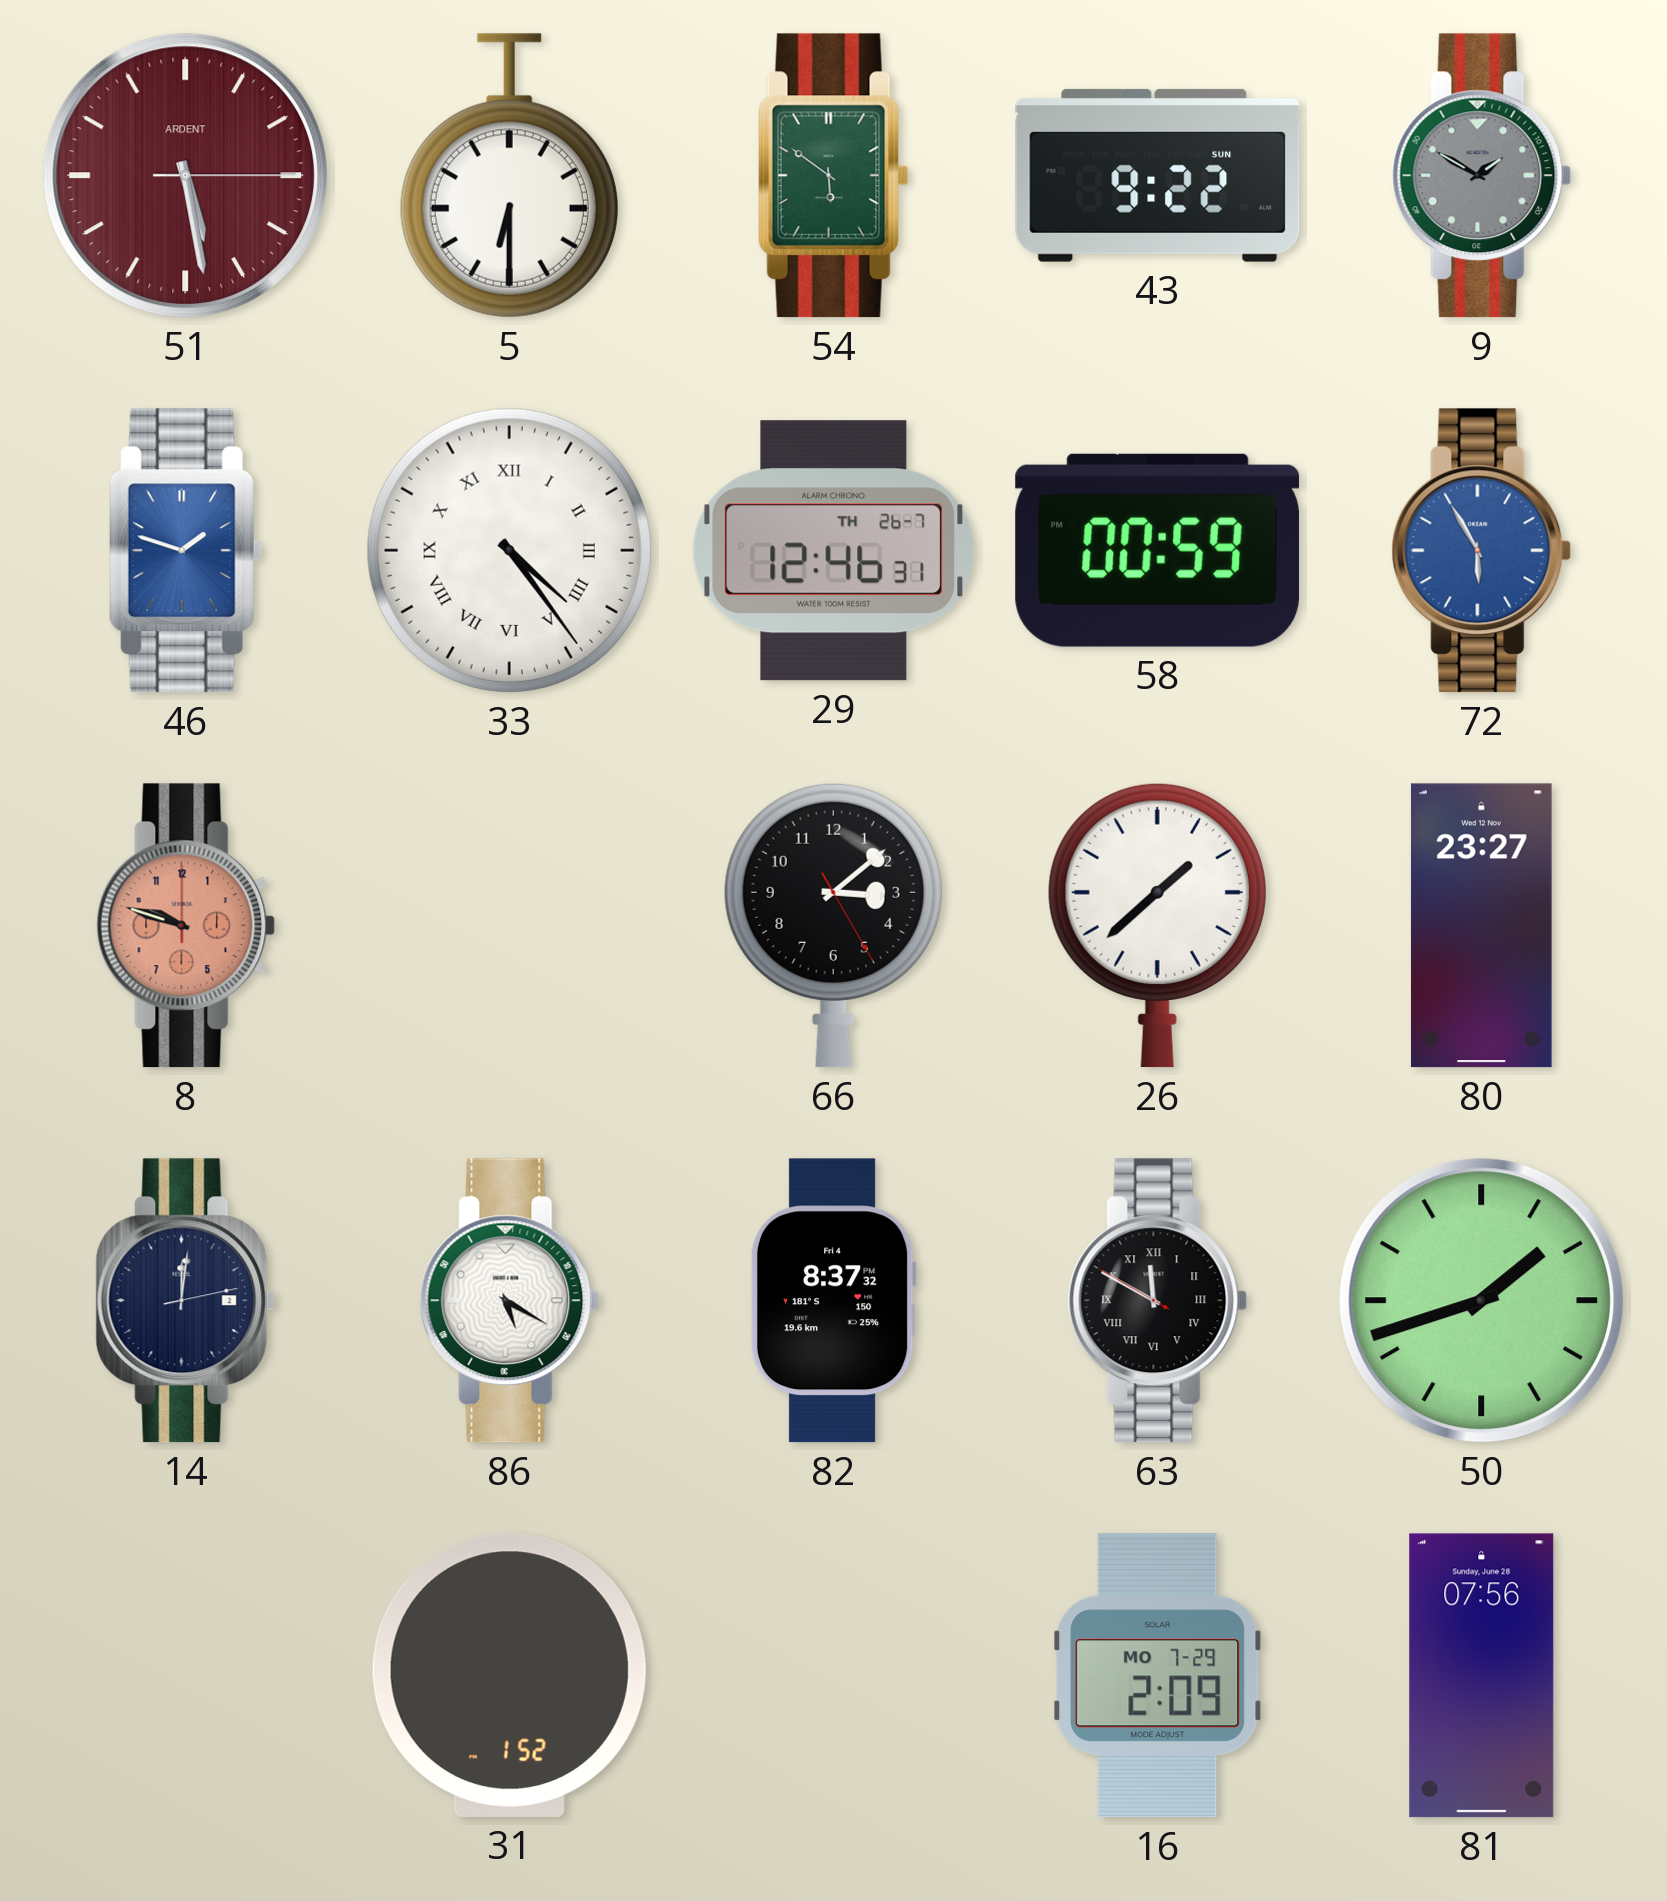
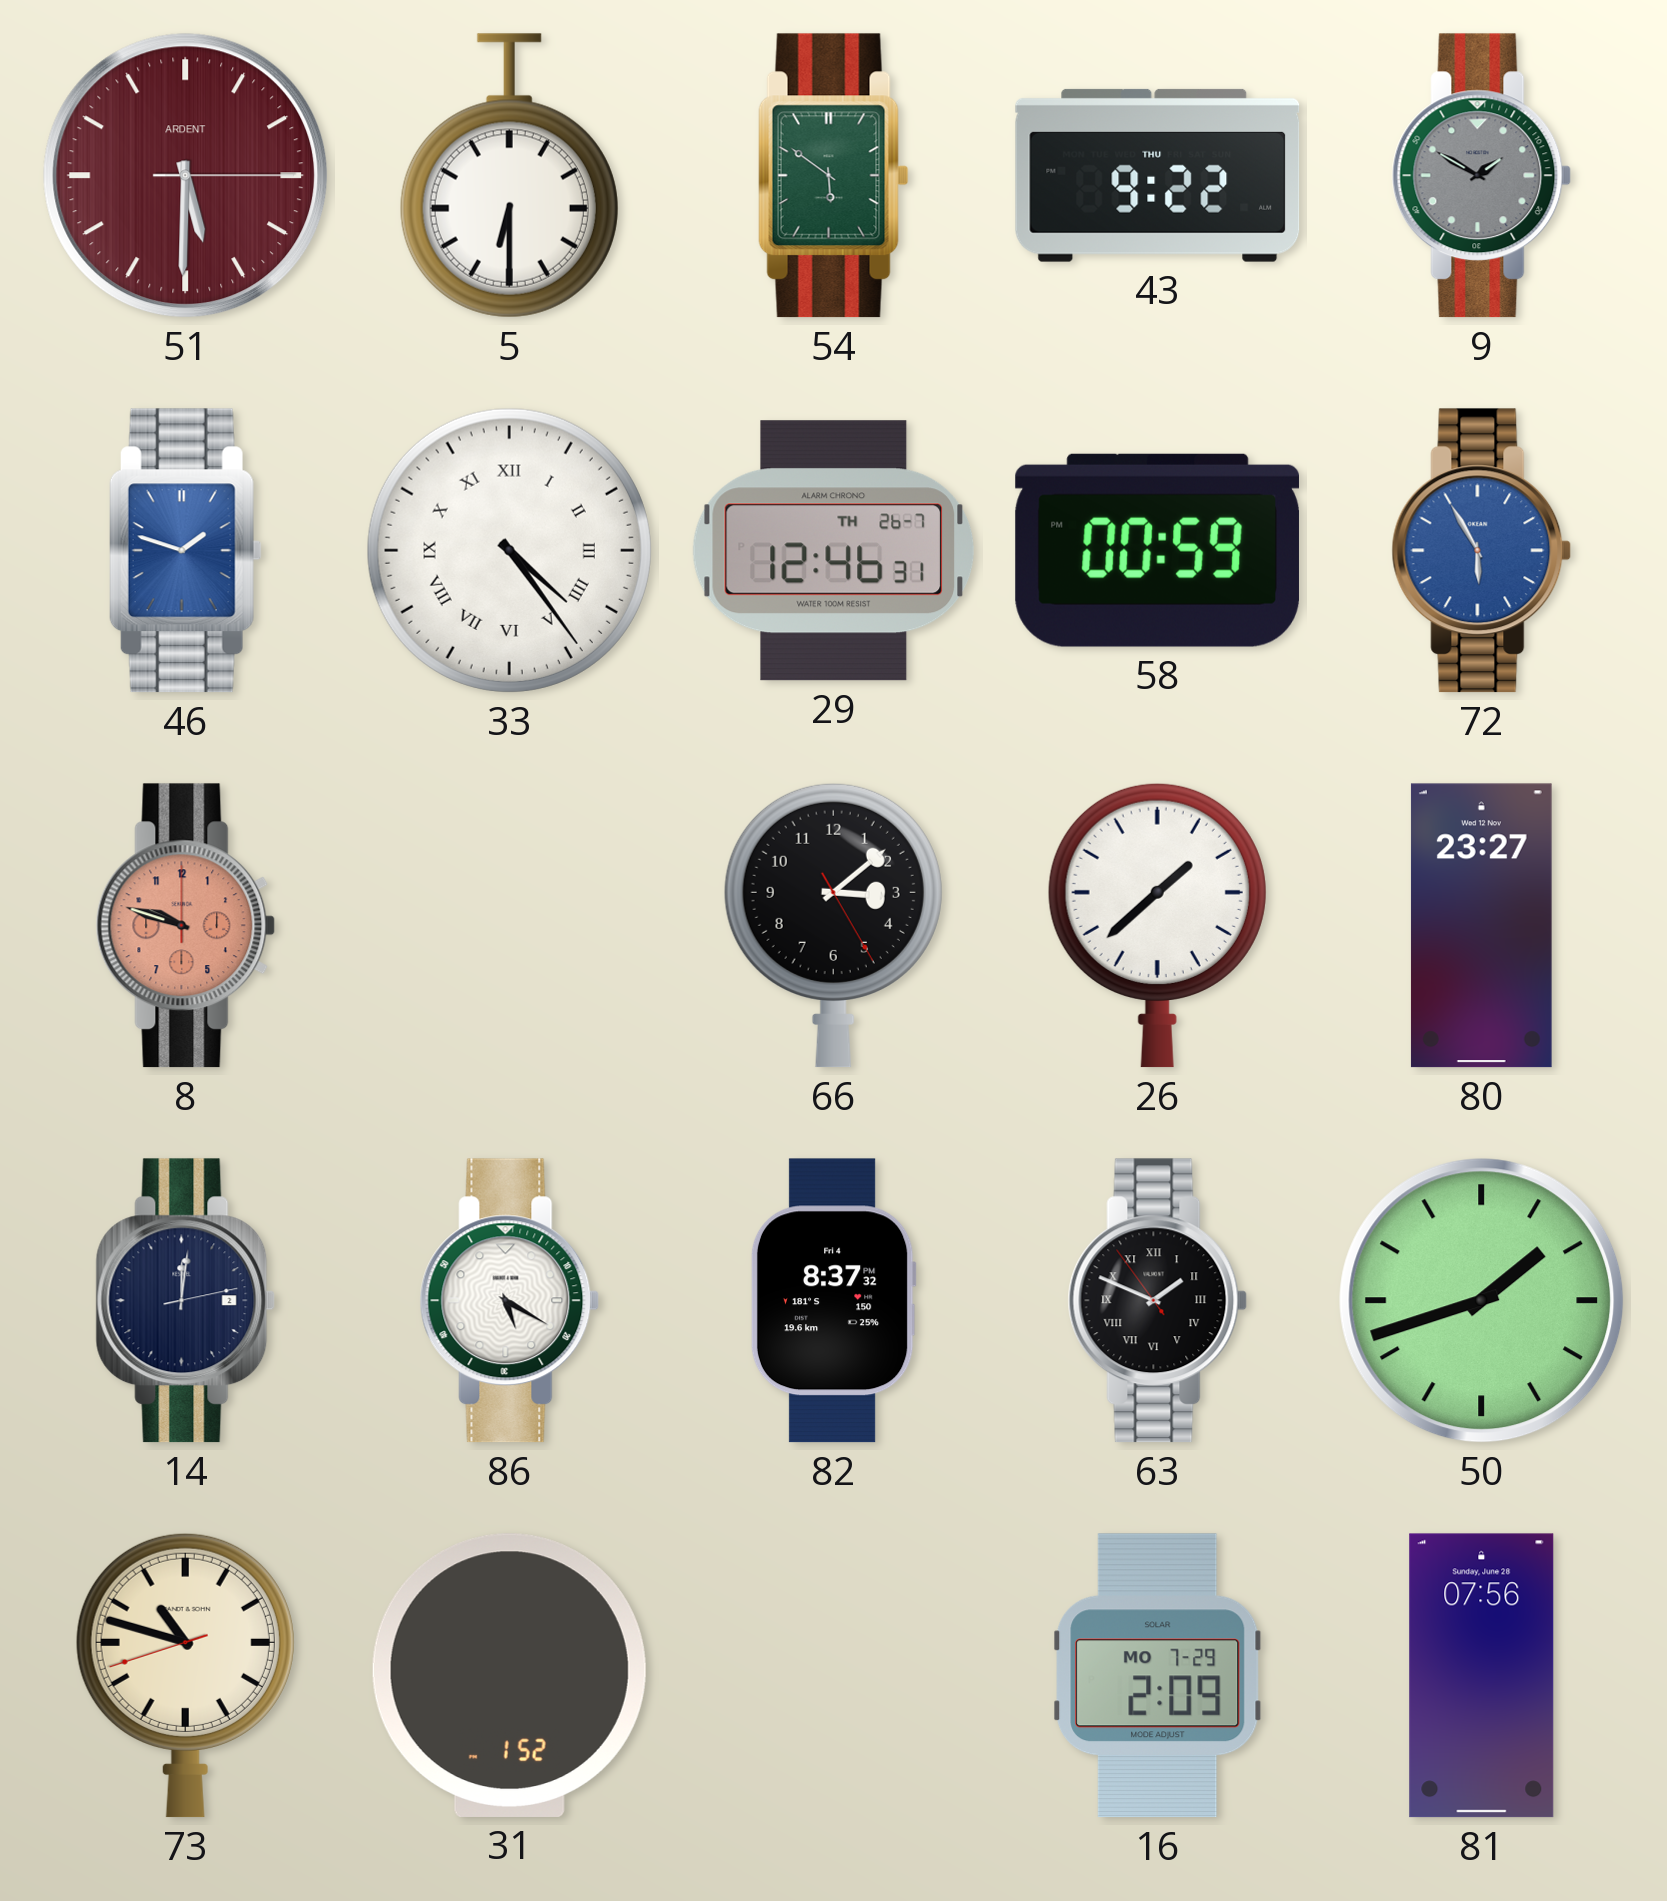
51: 5:28 -> 5:30 (186, 176)
43 date: SUN -> THU (1158, 175)
63: 11:49 -> 1:48 (1158, 1301)
73: none -> 10:47 (185, 1675)
